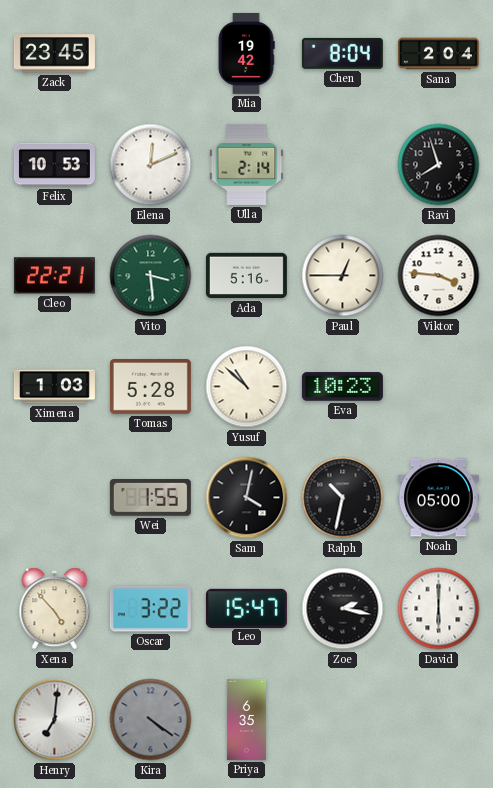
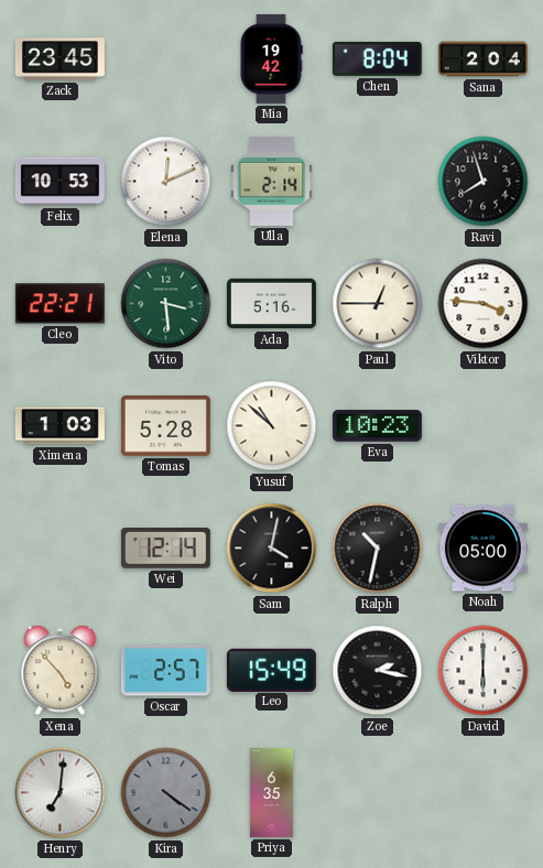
Wei: 1:55 -> 12:14 (165, 549)
Oscar: 3:22 -> 2:57 (165, 671)
Leo: 15:47 -> 15:49 (271, 670)
